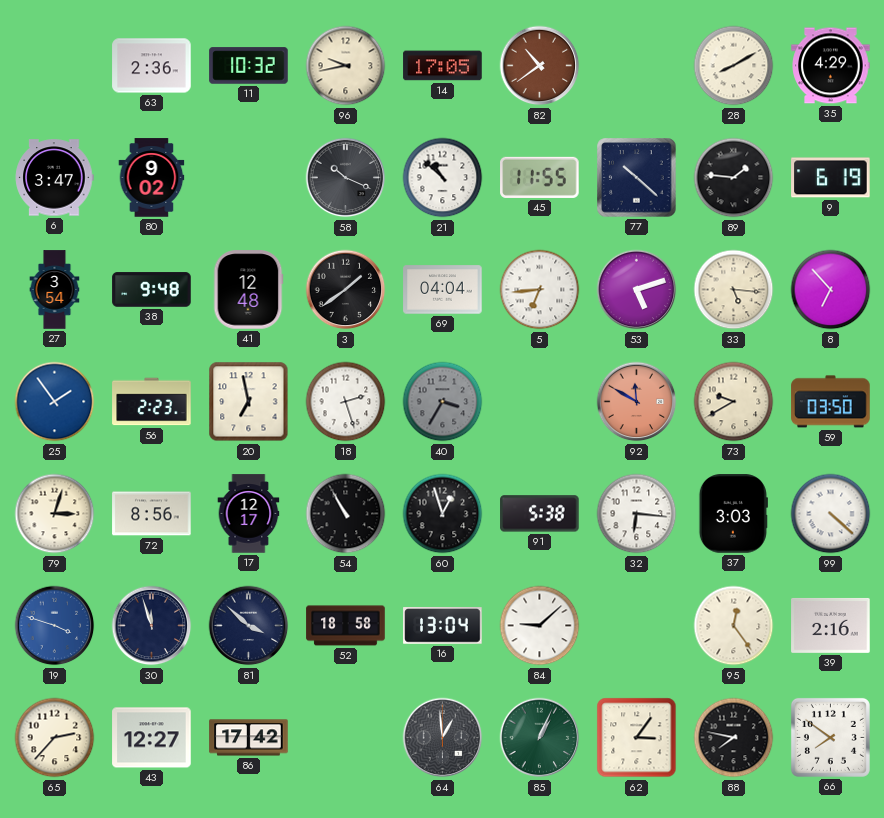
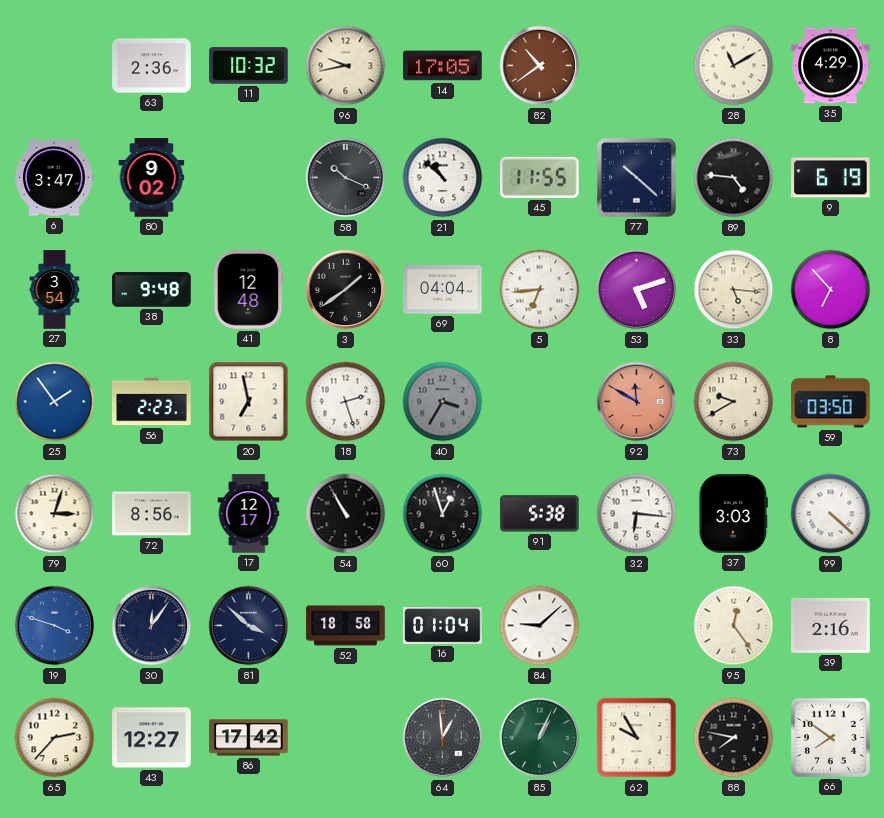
28: 8:10 -> 11:10 (734, 66)
89: 1:46 -> 4:46 (734, 178)
30: 11:57 -> 12:06 (152, 626)
16: 13:04 -> 01:04 (443, 626)
62: 3:06 -> 9:55 (637, 738)
